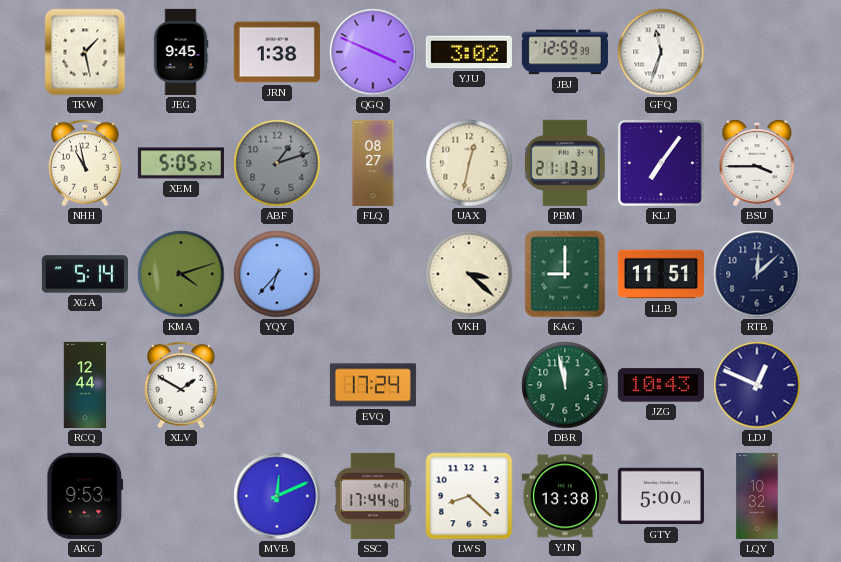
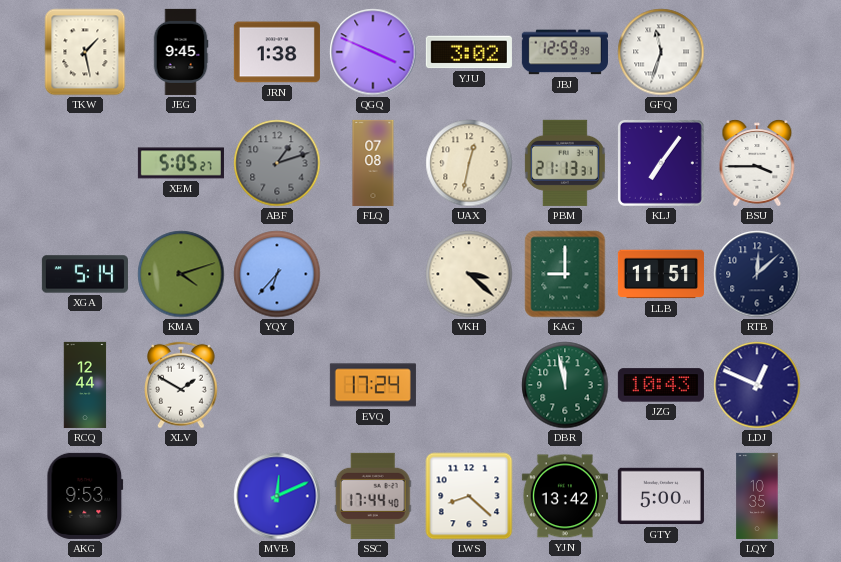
NHH: 10:58 -> none (86, 163)
FLQ: 08:27 -> 07:08 (373, 163)
YJN: 13:38 -> 13:42 (565, 496)
LQY: 10:32 -> 10:35 (757, 496)
